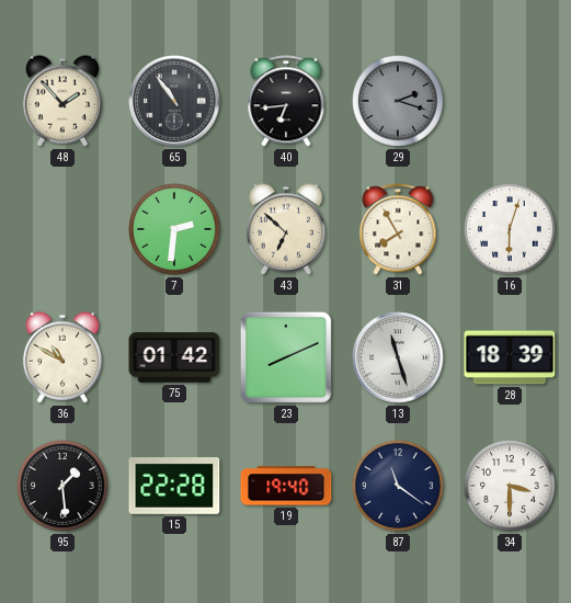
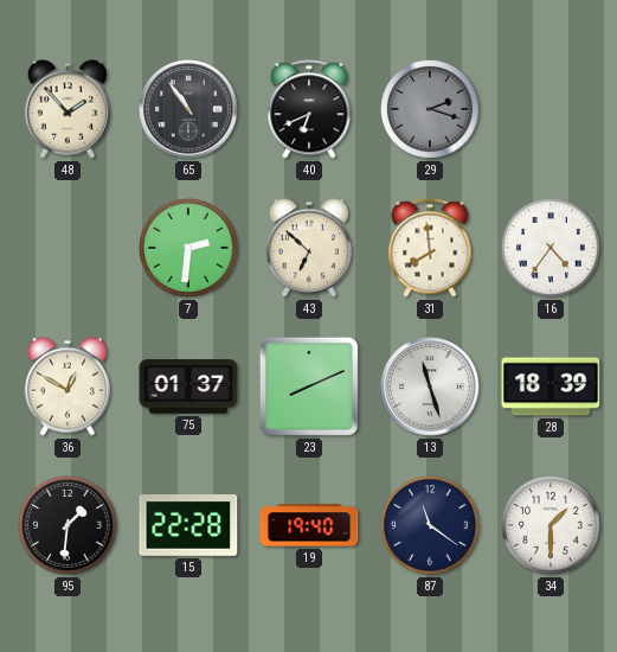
40: 6:44 -> 6:41 (309, 109)
31: 7:55 -> 7:59 (430, 248)
16: 6:03 -> 4:36 (552, 249)
36: 10:50 -> 12:50 (66, 386)
75: 01:42 -> 01:37 (188, 386)
95: 1:29 -> 1:31 (69, 526)
34: 3:30 -> 1:30 (552, 526)
